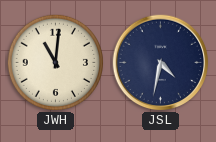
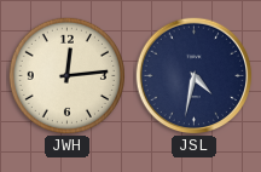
JWH: 11:01 -> 12:14 (66, 75)
